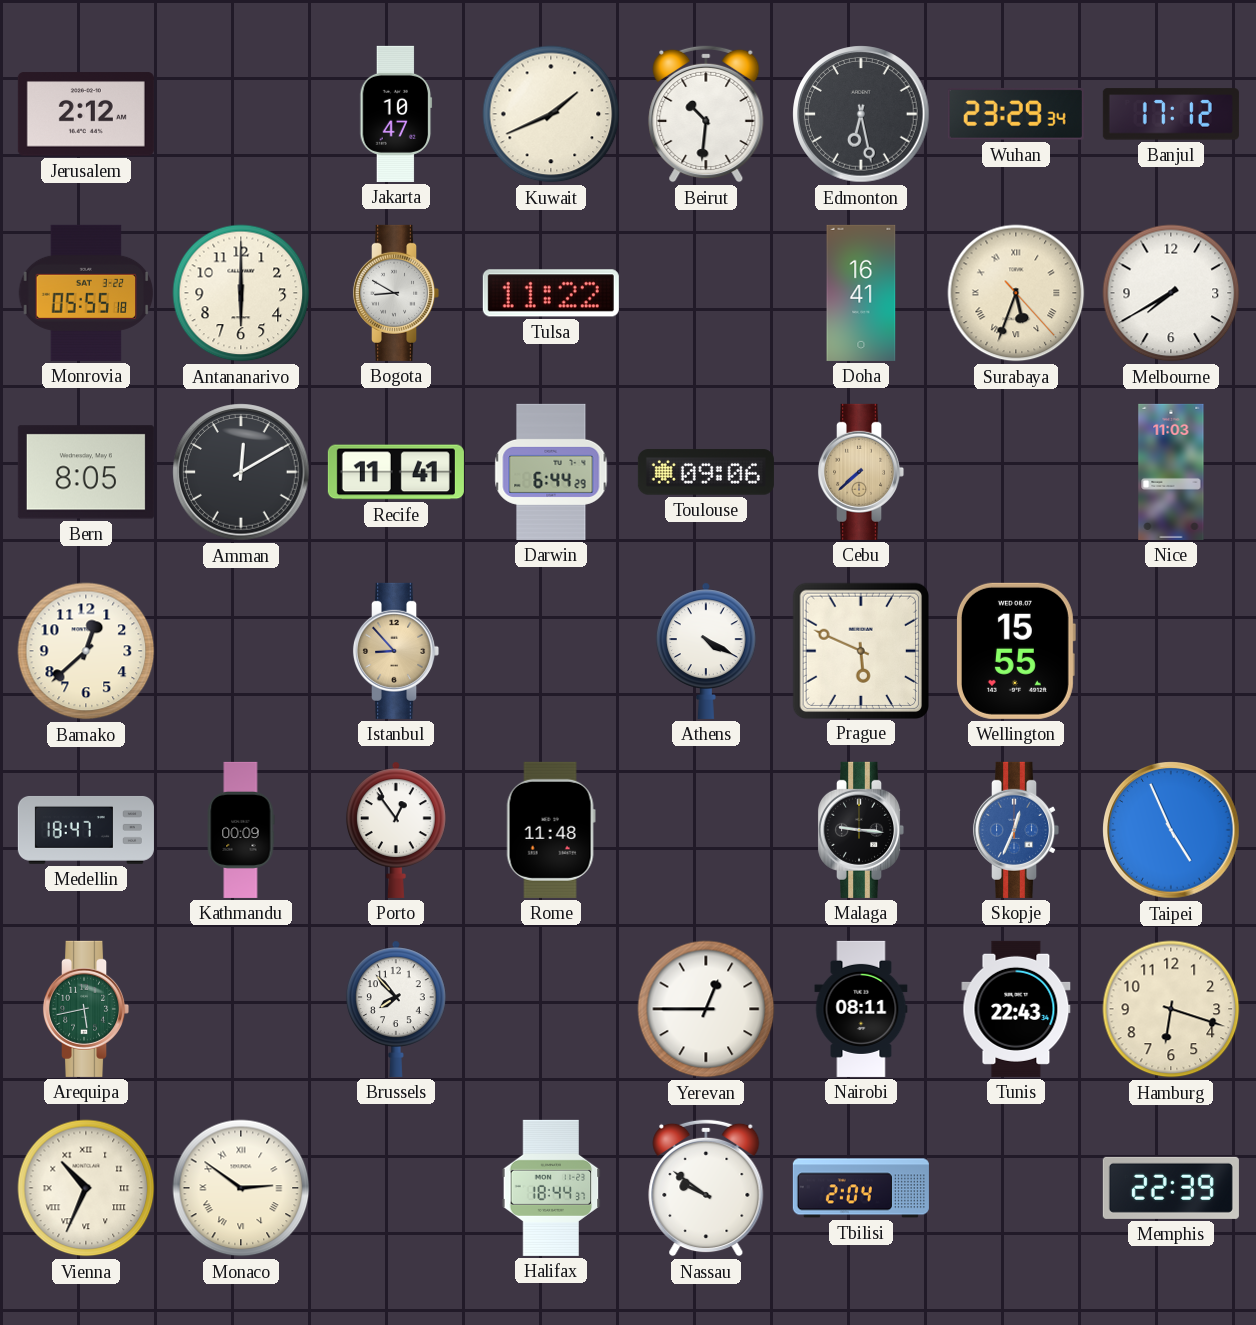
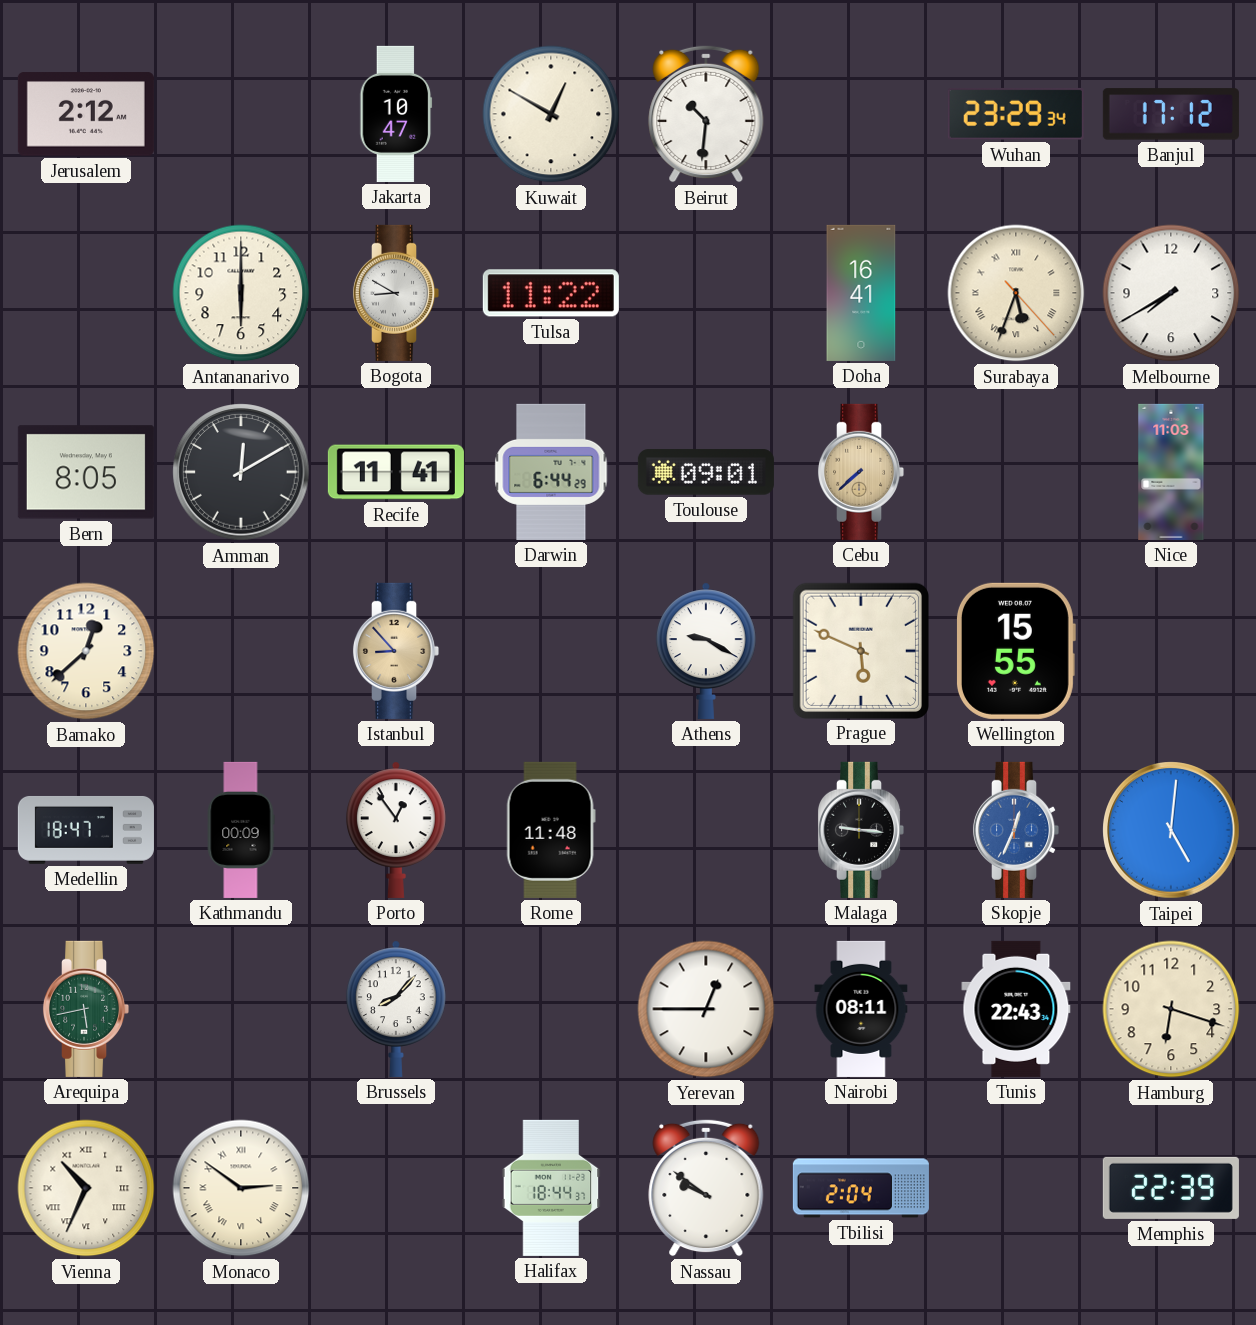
Kuwait: 1:41 -> 12:50 (551, 114)
Edmonton: 6:28 -> none (861, 114)
Monrovia: 05:55 -> none (86, 293)
Toulouse: 09:06 -> 09:01 (706, 472)
Athens: 4:20 -> 9:20 (706, 651)
Taipei: 4:56 -> 5:01 (1171, 830)
Brussels: 7:53 -> 8:07 (396, 1009)
